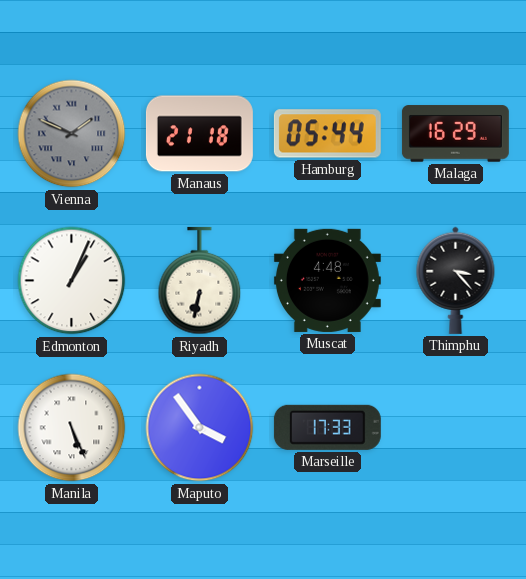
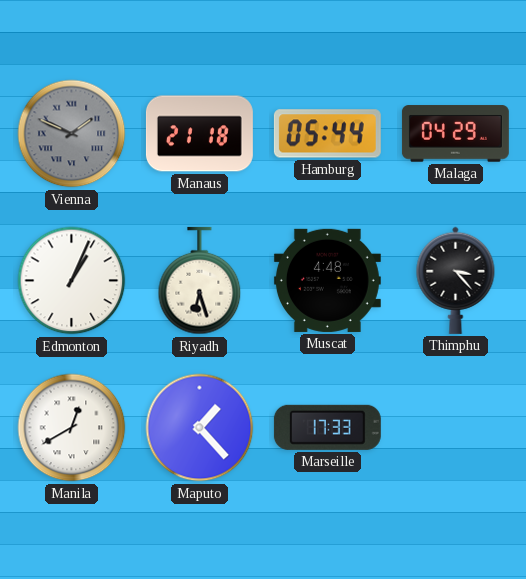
Malaga: 16:29 -> 04:29 (455, 134)
Riyadh: 6:32 -> 6:27 (200, 281)
Manila: 5:26 -> 12:40 (72, 428)
Maputo: 3:54 -> 1:23 (200, 428)
